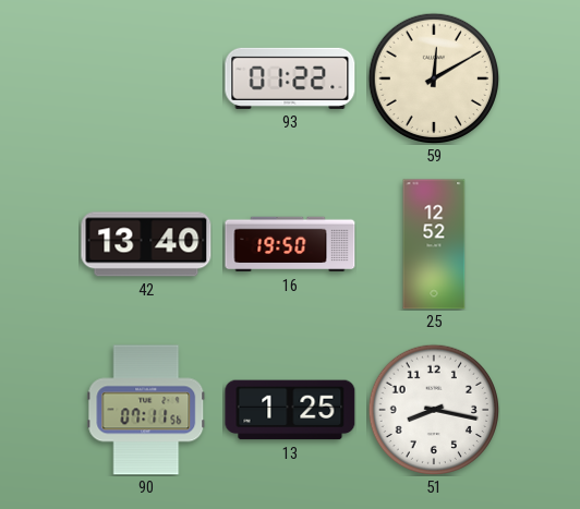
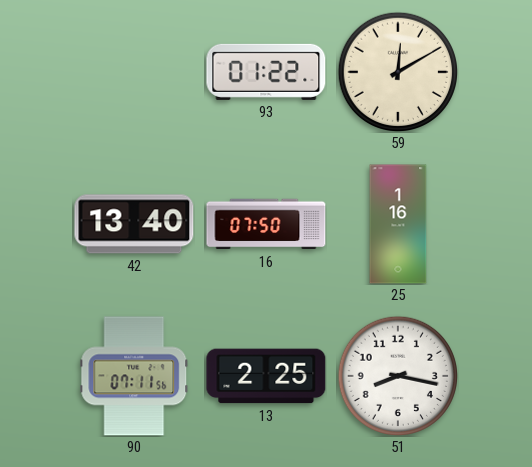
16: 19:50 -> 07:50 (266, 224)
25: 12:52 -> 1:16 (398, 224)
13: 1:25 -> 2:25 (266, 376)
